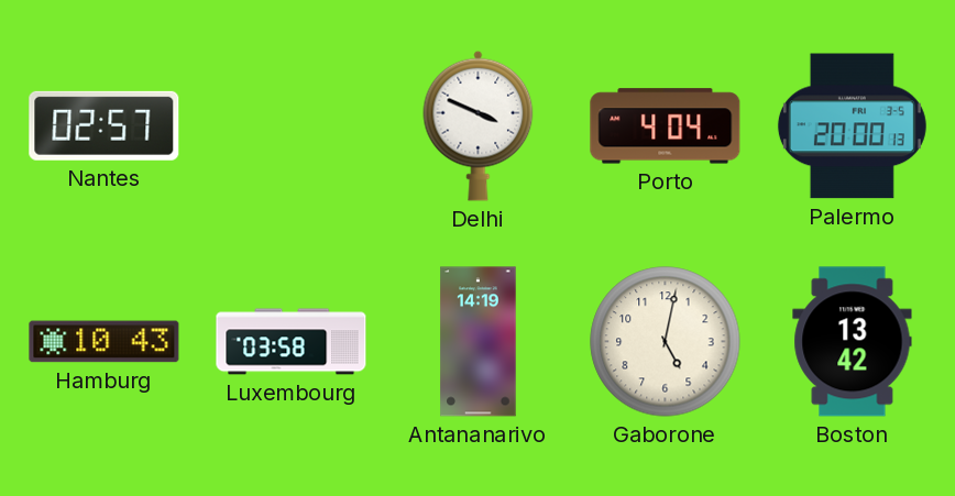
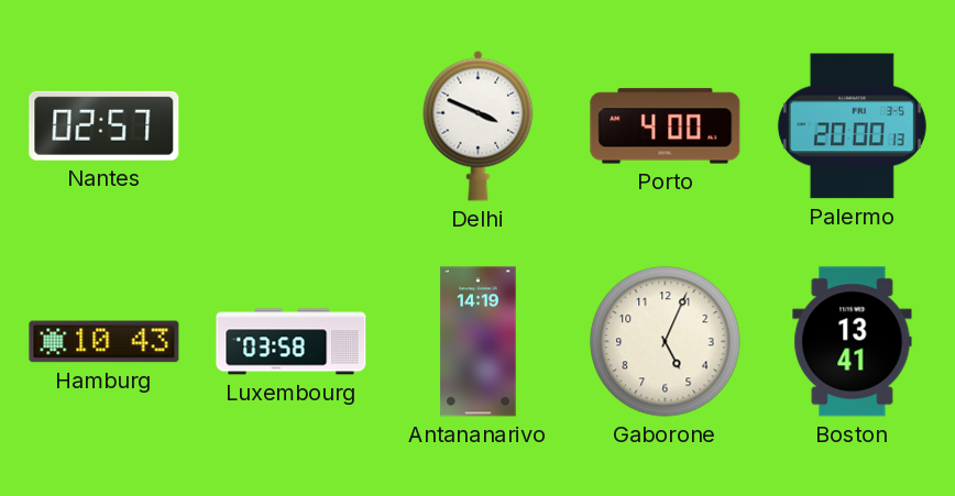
Porto: 4:04 -> 4:00 (666, 126)
Gaborone: 5:02 -> 5:04 (666, 342)
Boston: 13:42 -> 13:41 (853, 342)
